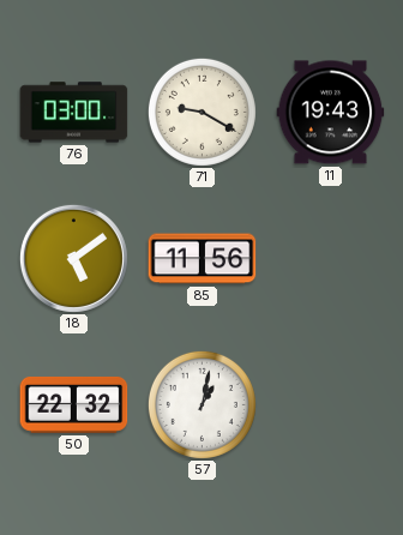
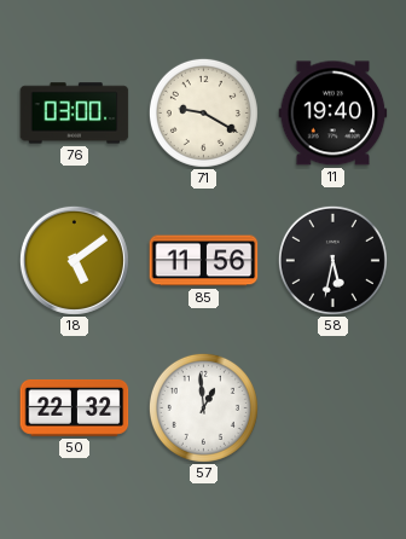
11: 19:43 -> 19:40 (333, 114)
58: none -> 5:32 (332, 260)
57: 1:02 -> 12:59 (203, 407)
